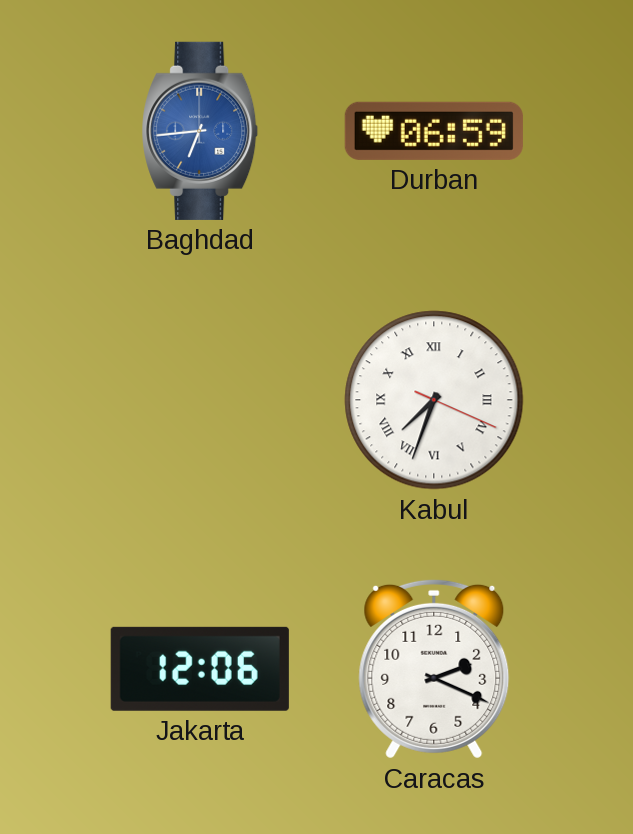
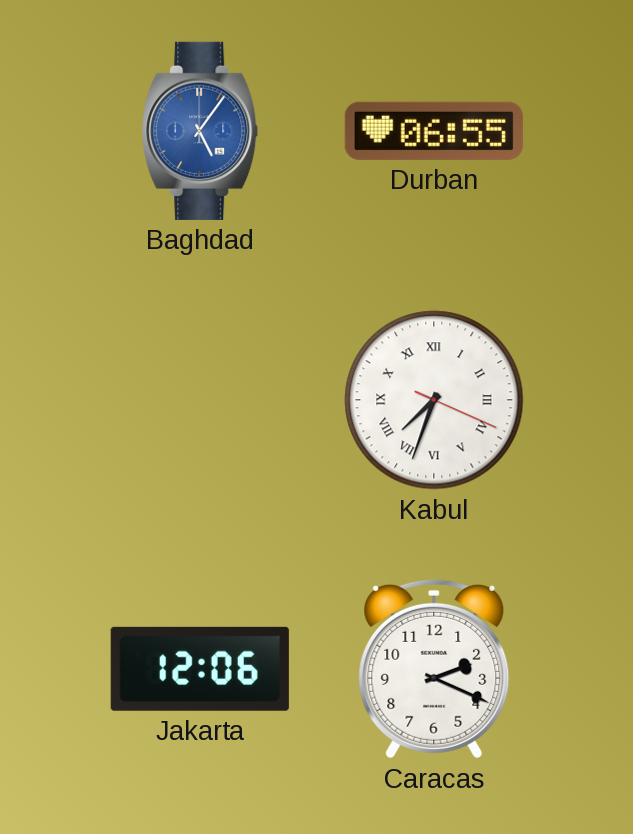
Baghdad: 6:44 -> 5:06 (200, 131)
Durban: 06:59 -> 06:55 (434, 131)
